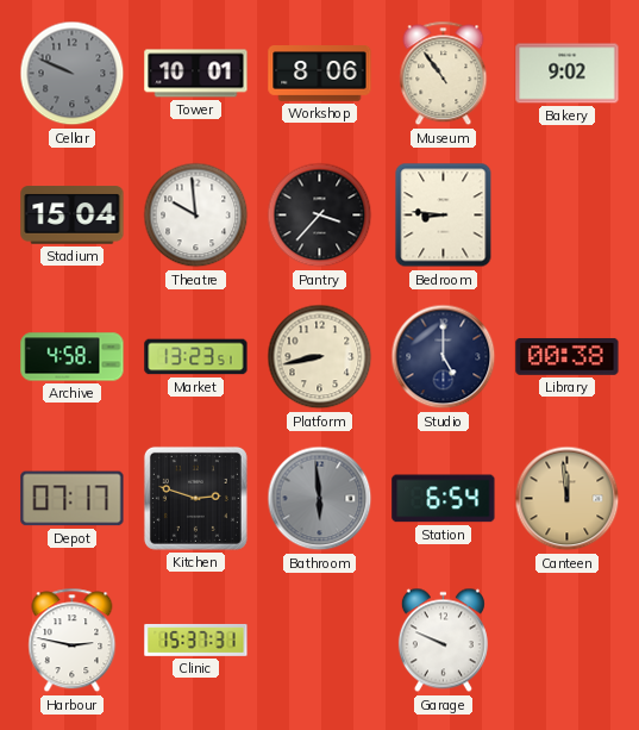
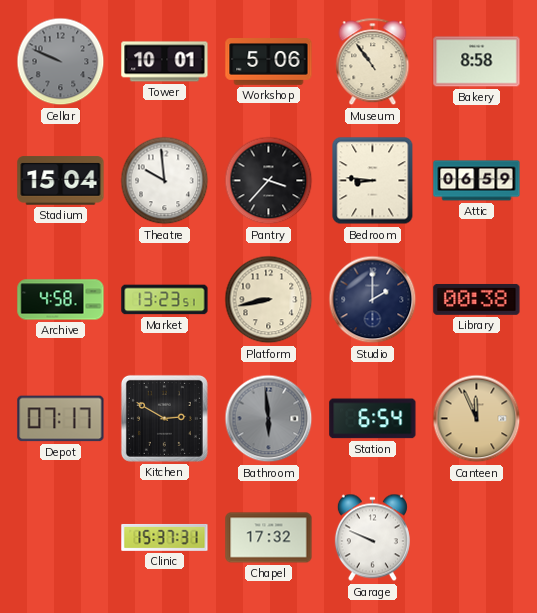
Workshop: 8:06 -> 5:06 (269, 62)
Bakery: 9:02 -> 8:58 (477, 62)
Attic: none -> 06:59 (477, 181)
Studio: 5:00 -> 2:00 (373, 300)
Kitchen: 2:48 -> 2:50 (164, 418)
Canteen: 11:59 -> 11:56 (477, 419)
Harbour: 2:47 -> none (73, 641)
Chapel: none -> 17:32 (269, 538)
